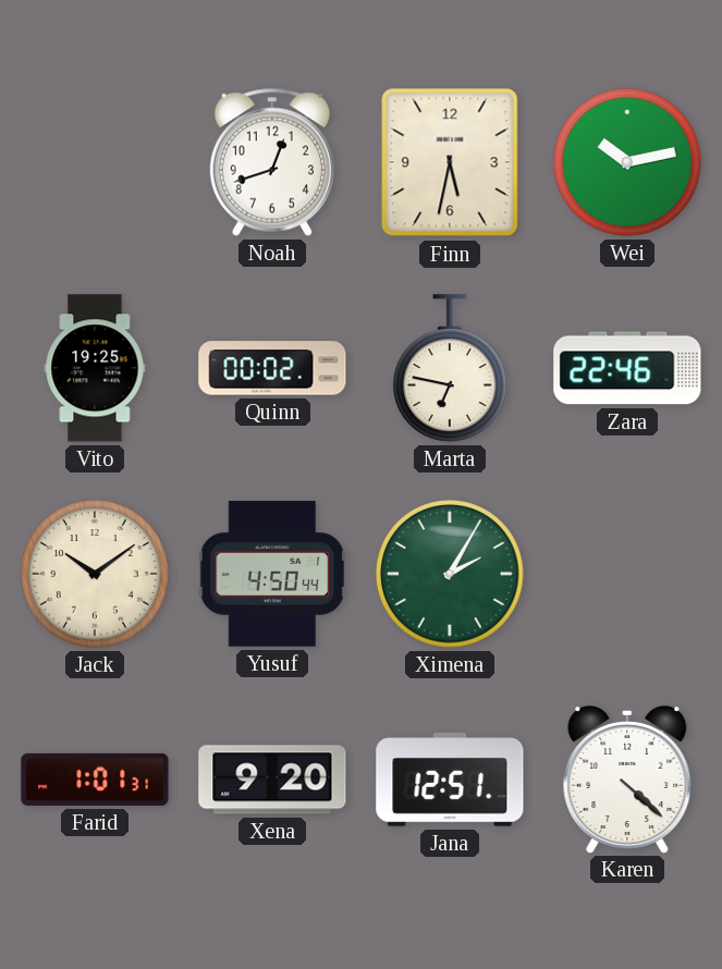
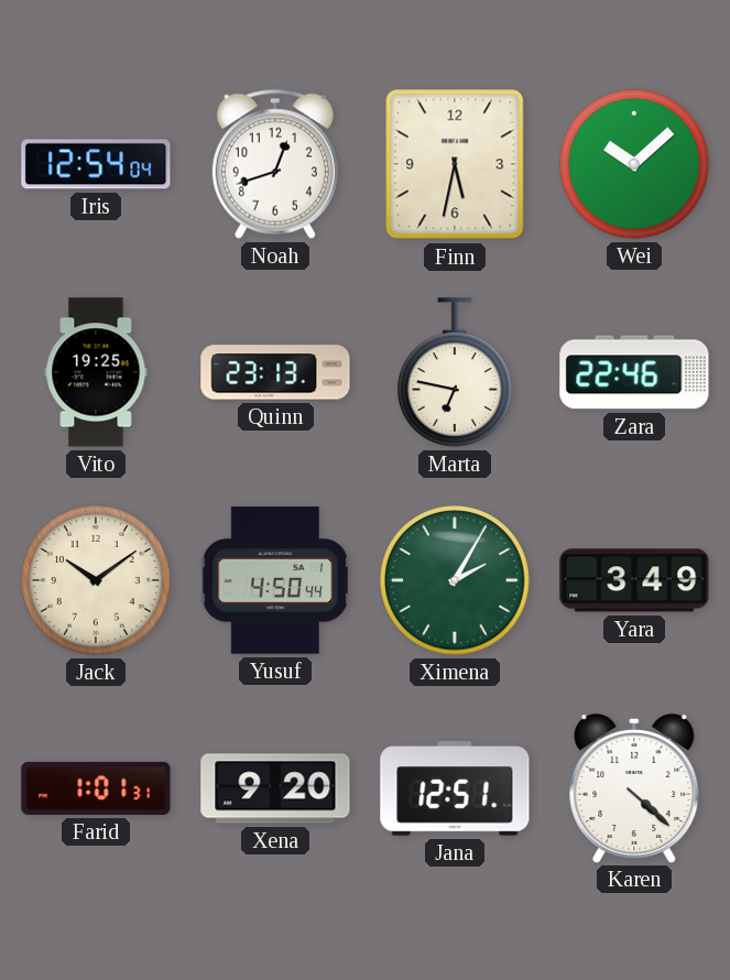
Iris: none -> 12:54 (96, 164)
Wei: 10:13 -> 10:08 (634, 164)
Quinn: 00:02 -> 23:13 (275, 372)
Yara: none -> 3:49 (634, 580)
